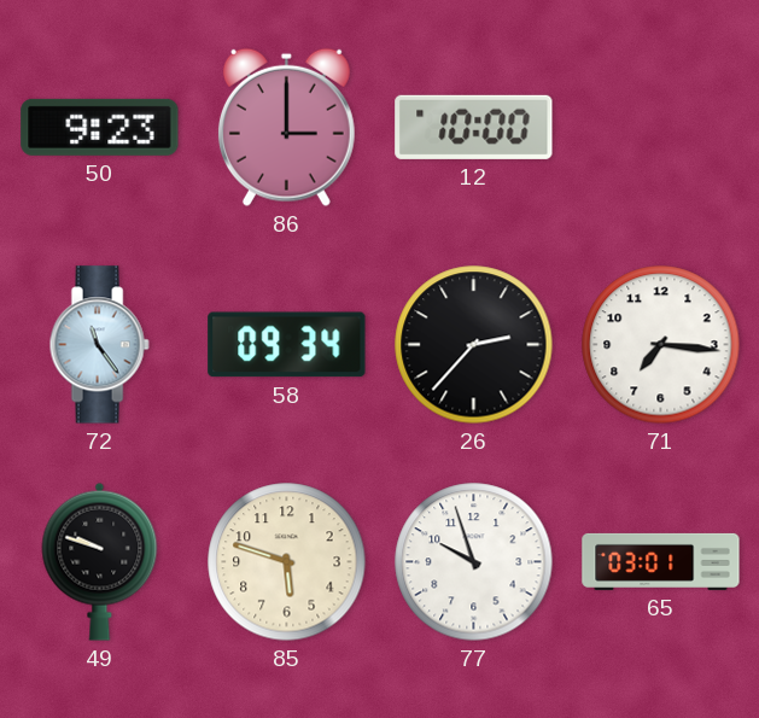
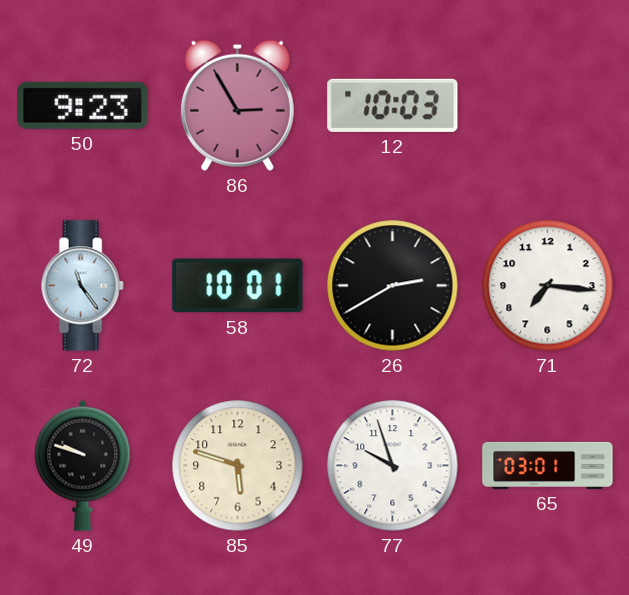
86: 3:00 -> 2:55 (237, 105)
12: 10:00 -> 10:03 (393, 105)
58: 09:34 -> 10:01 (238, 286)
26: 2:37 -> 2:40 (393, 286)
